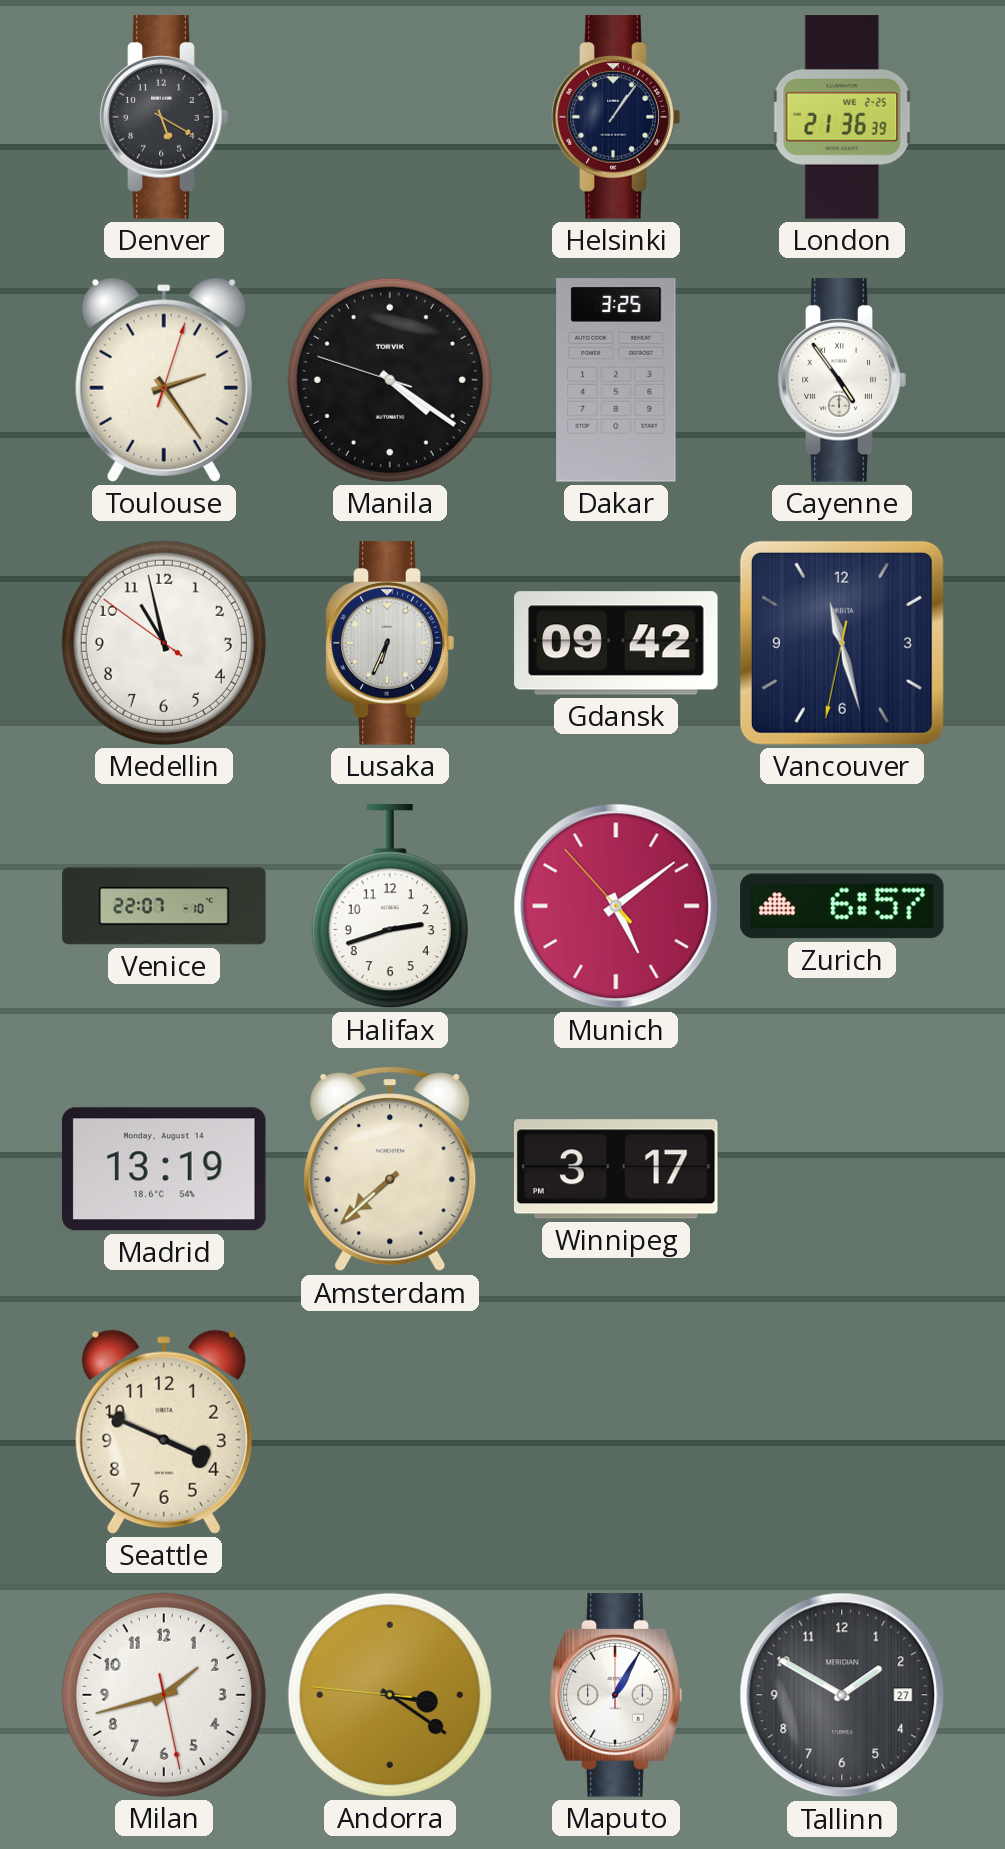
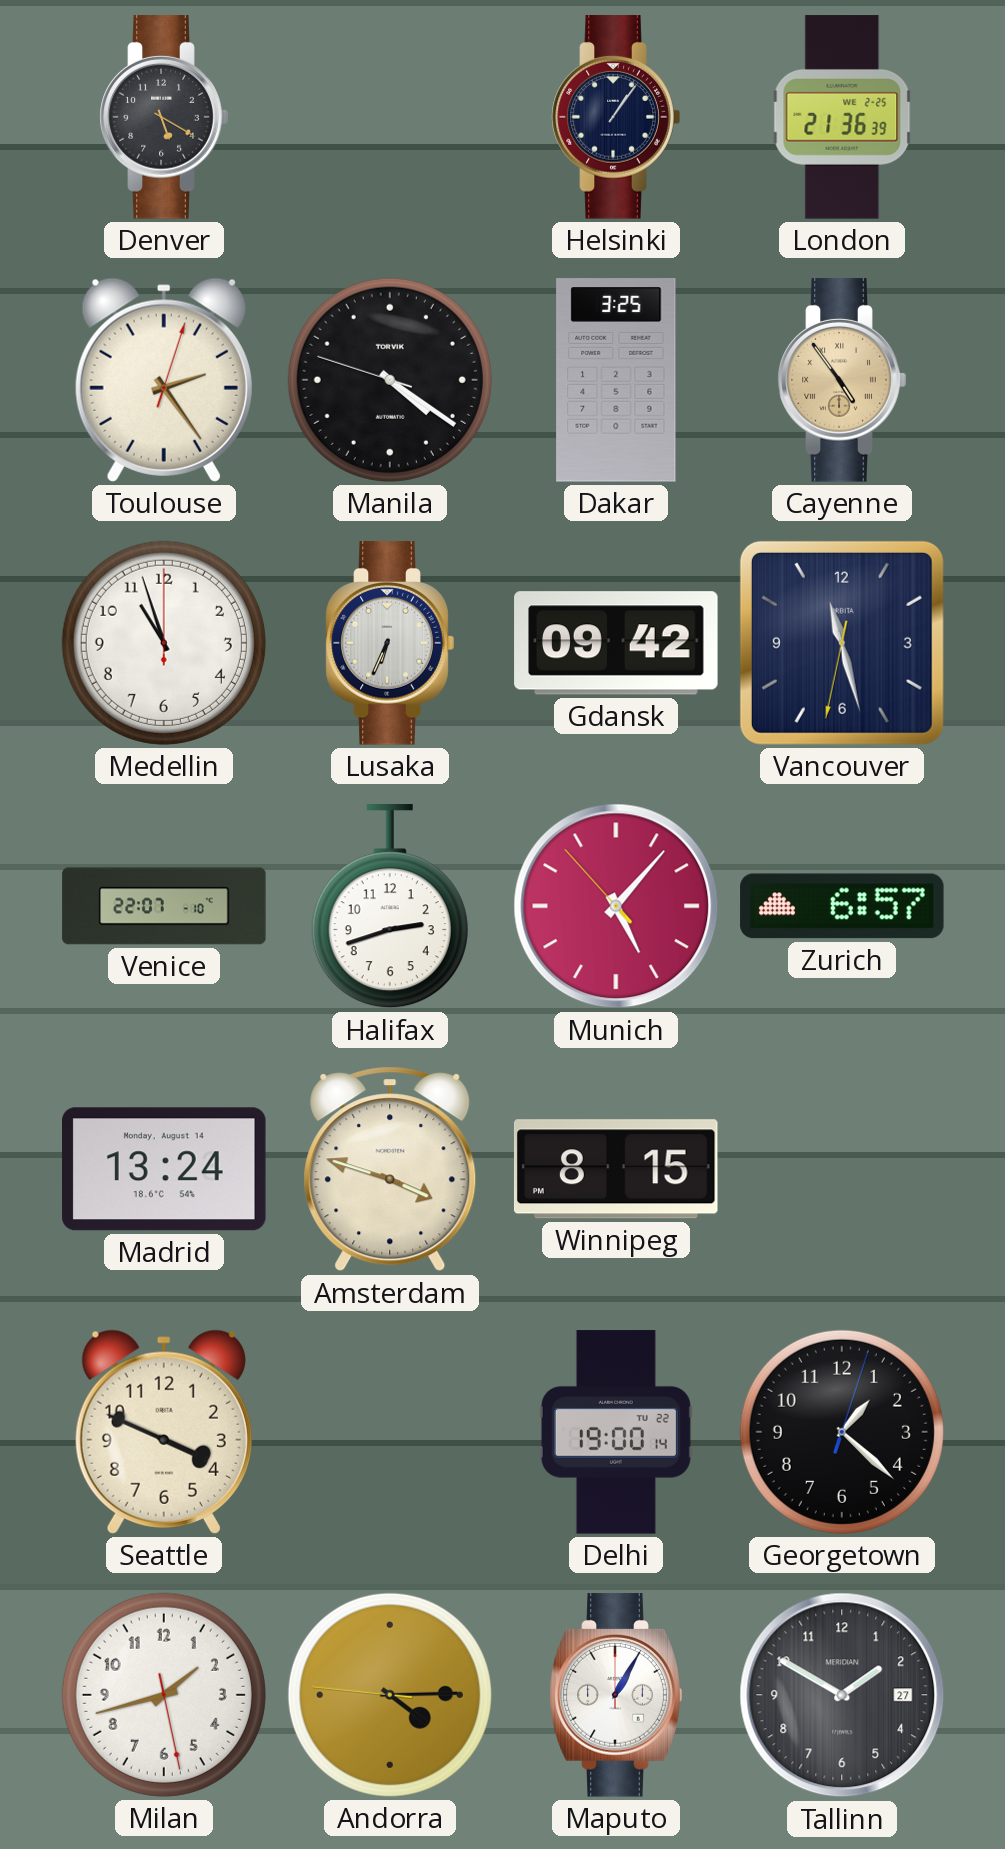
Cayenne dial: white -> champagne (842, 380)
Medellin: 10:57:51 -> 10:57:00 (164, 643)
Munich: 5:08 -> 5:06 (616, 906)
Madrid: 13:19 -> 13:24 (164, 1169)
Amsterdam: 7:38 -> 3:48 (390, 1169)
Winnipeg: 3:17 -> 8:15 (616, 1169)
Delhi: none -> 19:00 (616, 1432)
Georgetown: none -> 1:22 (842, 1432)
Andorra: 3:20 -> 4:14 (390, 1695)
